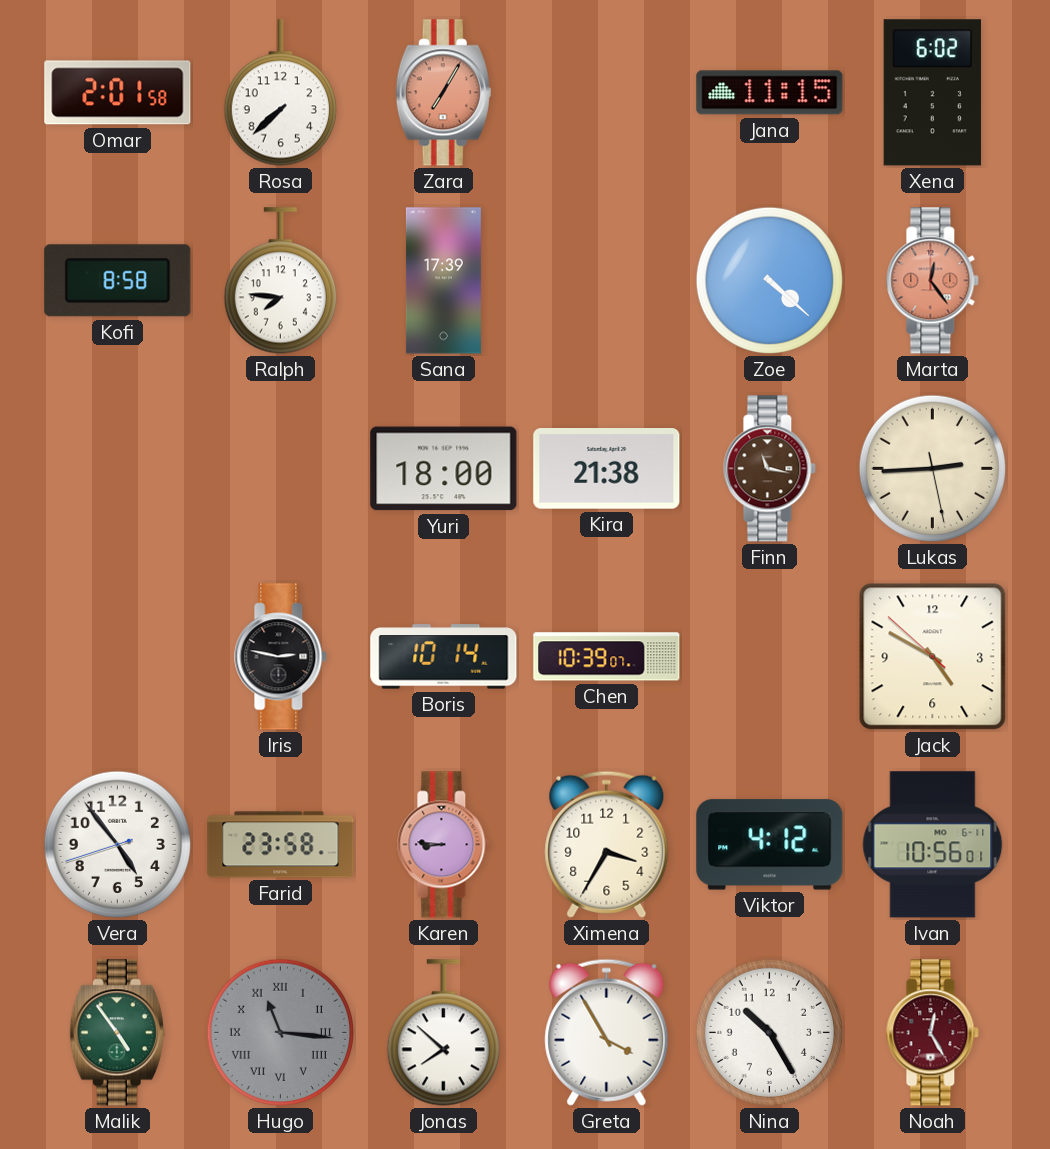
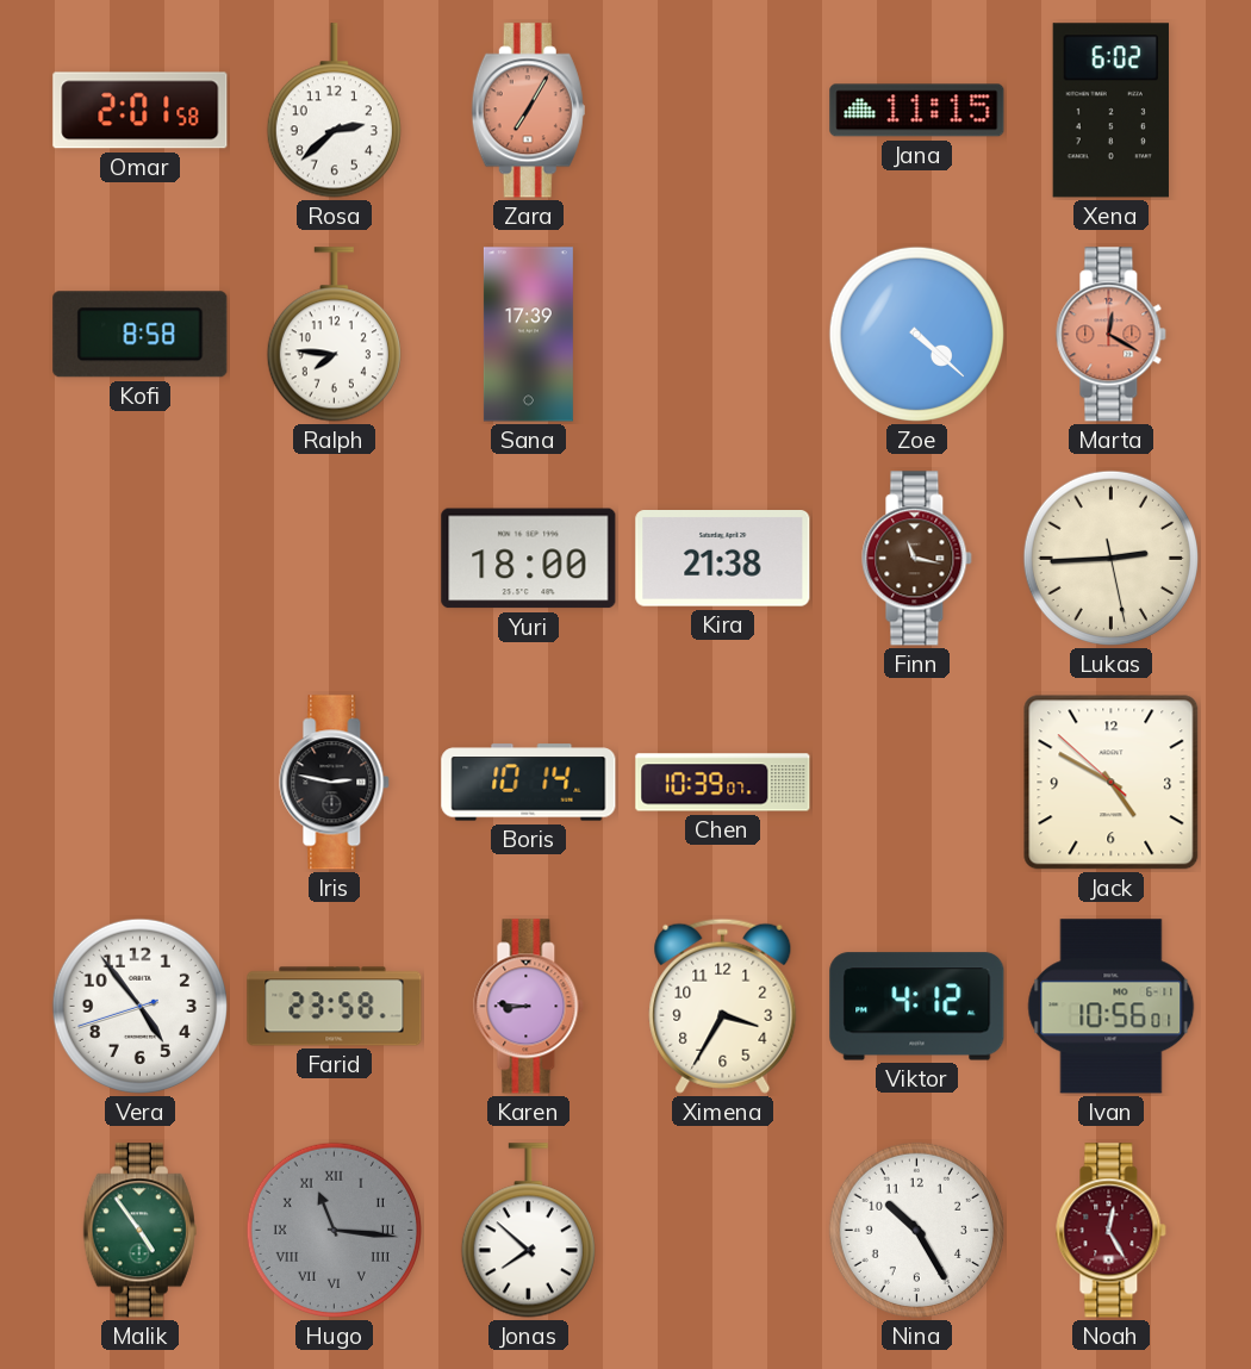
Rosa: 7:38 -> 2:38 (334, 111)
Marta: 12:24 -> 12:20 (1112, 335)
Greta: 3:55 -> none (607, 1032)
